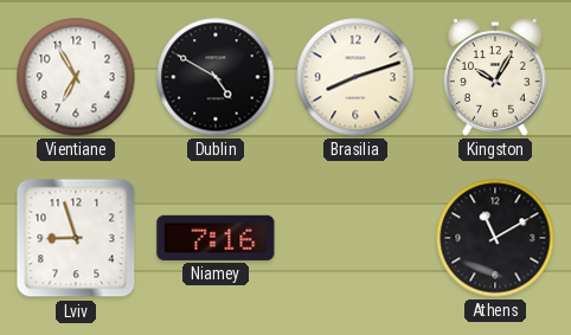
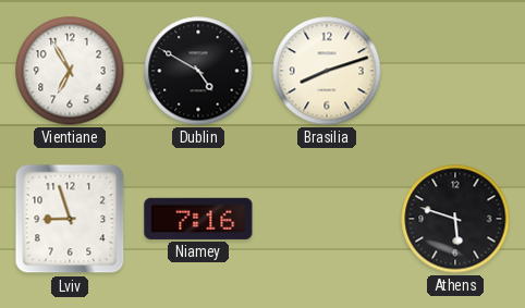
Kingston: 10:05 -> none (495, 78)
Athens: 11:10 -> 5:48 (455, 219)
